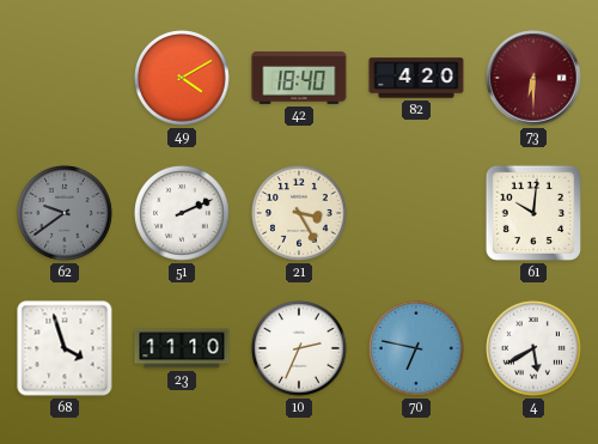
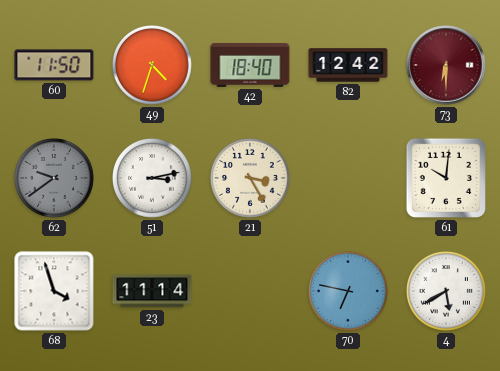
60: none -> 11:50 (54, 65)
49: 4:10 -> 4:33 (153, 66)
82: 4:20 -> 12:42 (348, 65)
51: 2:11 -> 3:13 (153, 179)
23: 11:10 -> 11:14 (152, 291)
10: 2:34 -> none (300, 349)
